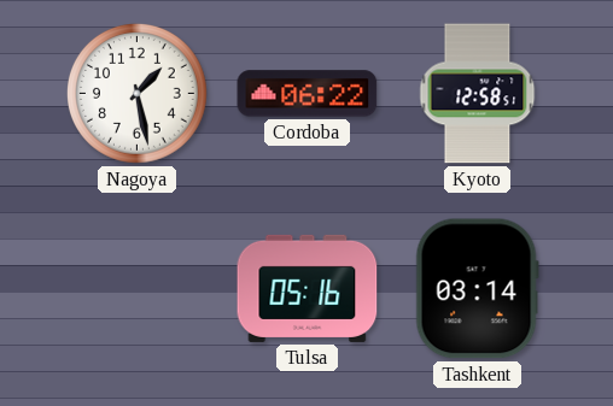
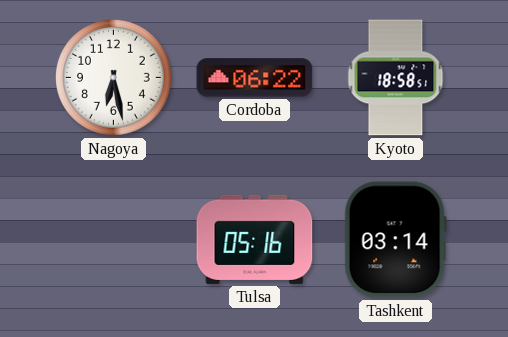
Nagoya: 1:28 -> 6:28 (114, 78)
Kyoto: 12:58 -> 18:58 (396, 78)
